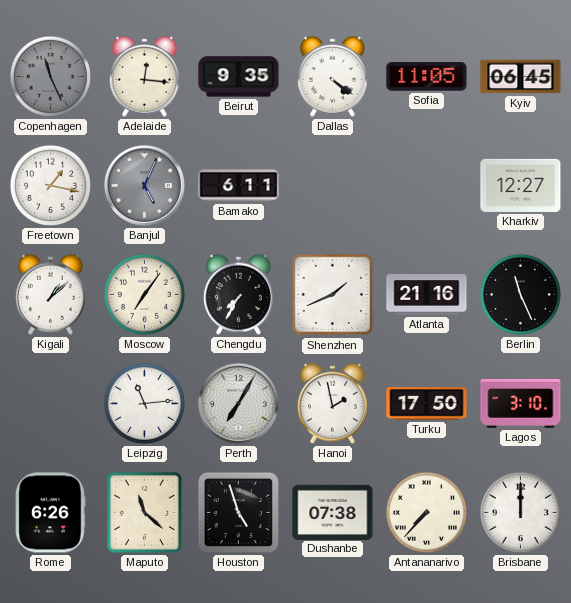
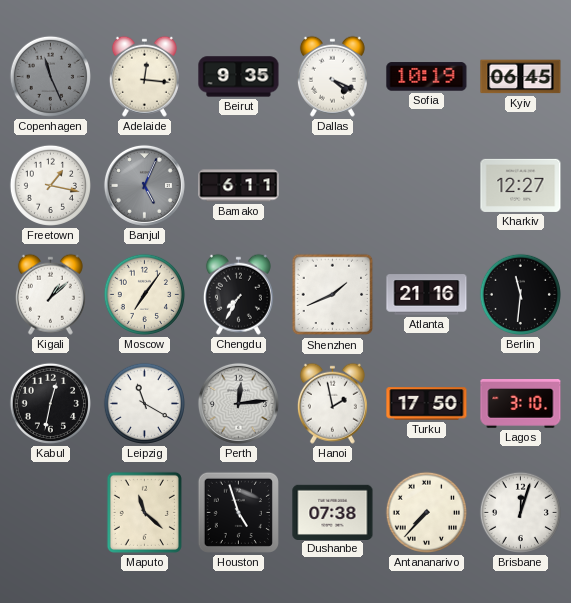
Dallas: 4:21 -> 4:19 (332, 76)
Sofia: 11:05 -> 10:19 (427, 77)
Berlin: 11:26 -> 11:31 (520, 294)
Kabul: none -> 12:32 (50, 403)
Leipzig: 11:14 -> 11:20 (144, 403)
Perth: 7:05 -> 12:14 (238, 403)
Rome: 6:26 -> none (50, 513)
Brisbane: 12:00 -> 12:03 (520, 512)
